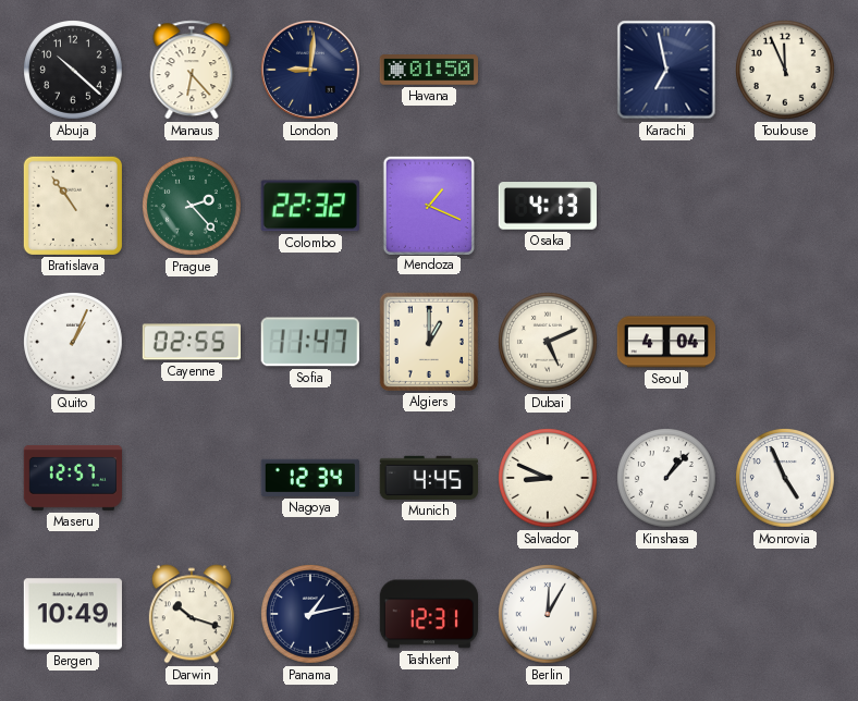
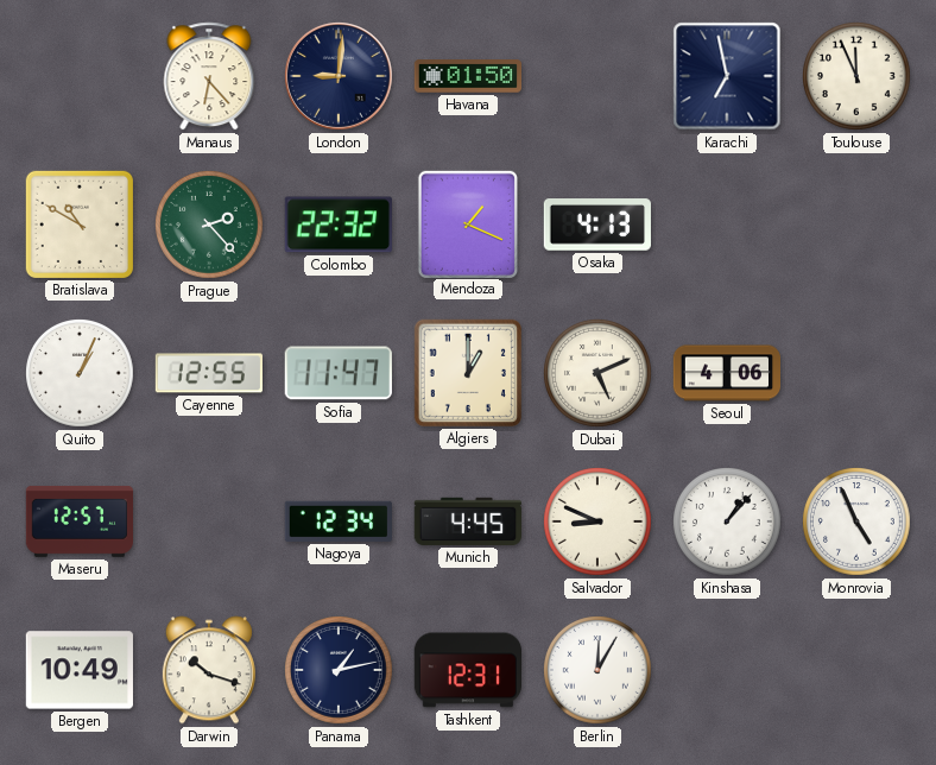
Abuja: 10:22 -> none (74, 71)
Bratislava: 10:54 -> 10:50 (80, 225)
Cayenne: 02:55 -> 12:55 (208, 373)
Seoul: 4:04 -> 4:06 (726, 373)
